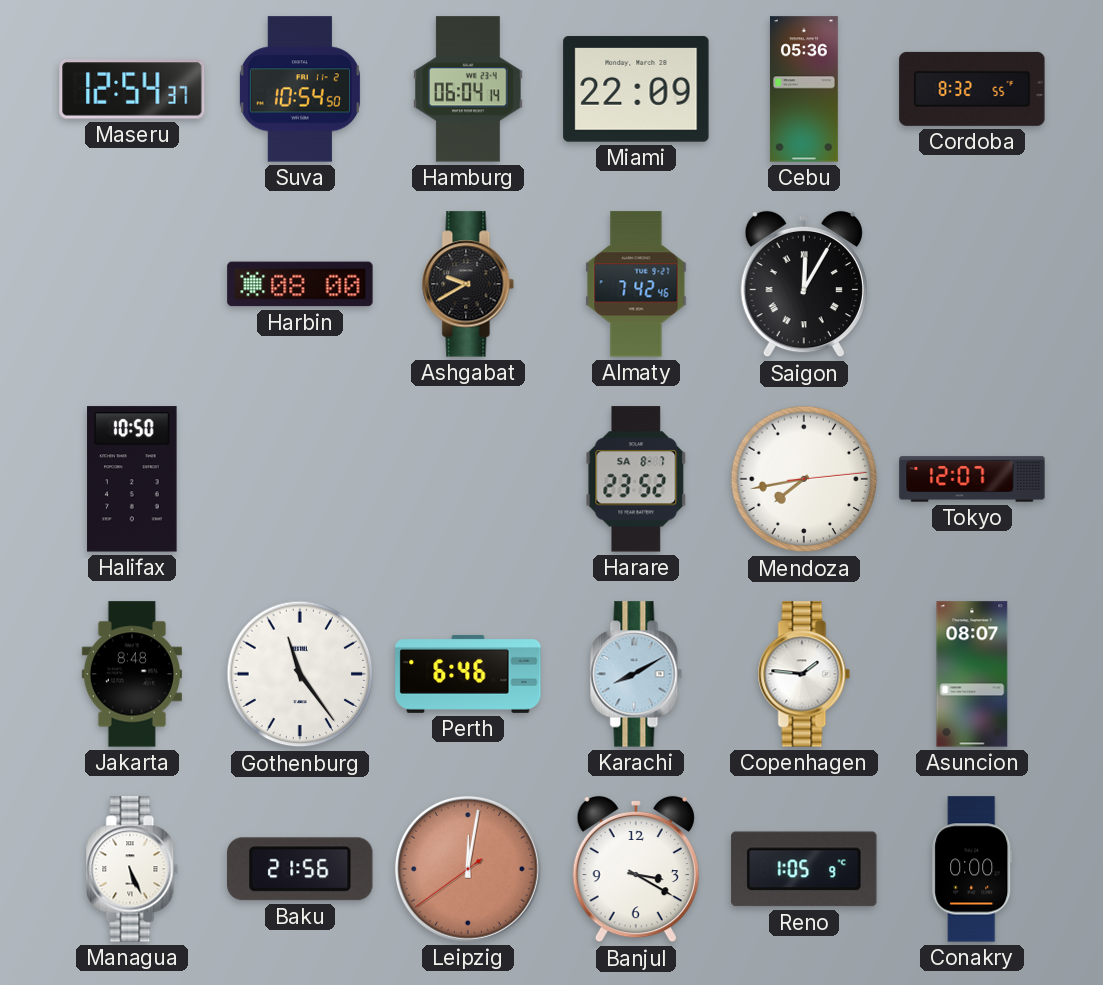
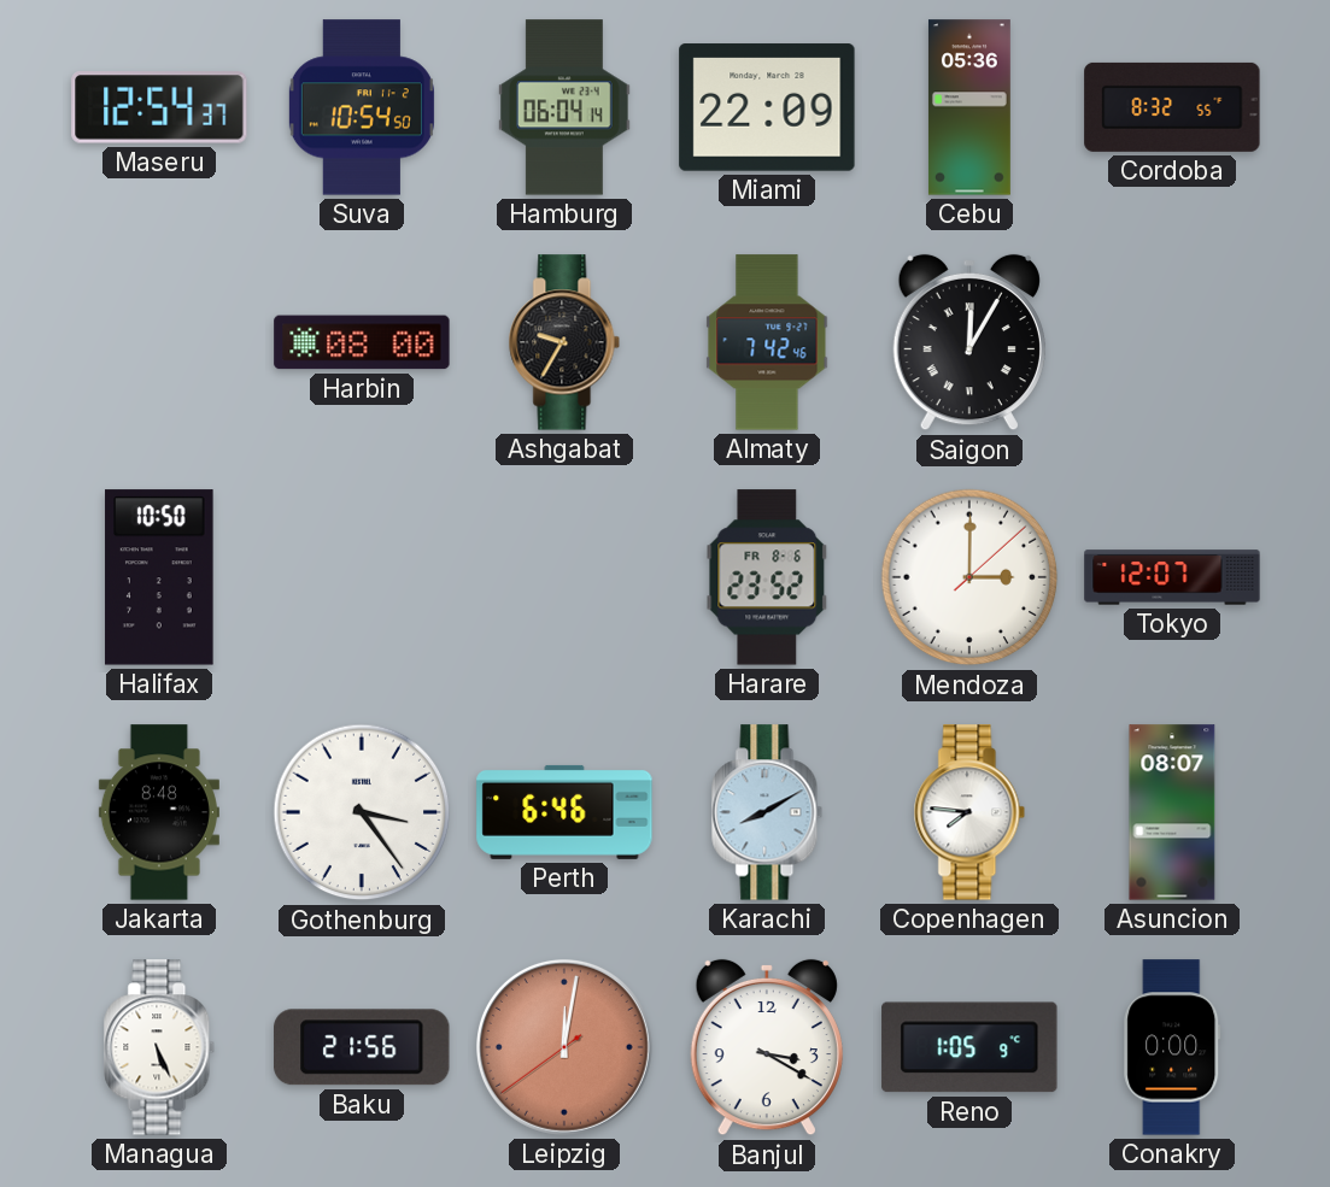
Ashgabat: 9:40 -> 9:35 (564, 342)
Harare date: SA 8-7 -> FR 8-6 (767, 577)
Mendoza: 7:43 -> 3:00 (969, 577)
Gothenburg: 11:24 -> 3:24 (362, 812)
Copenhagen: 1:46 -> 7:46 (969, 812)
